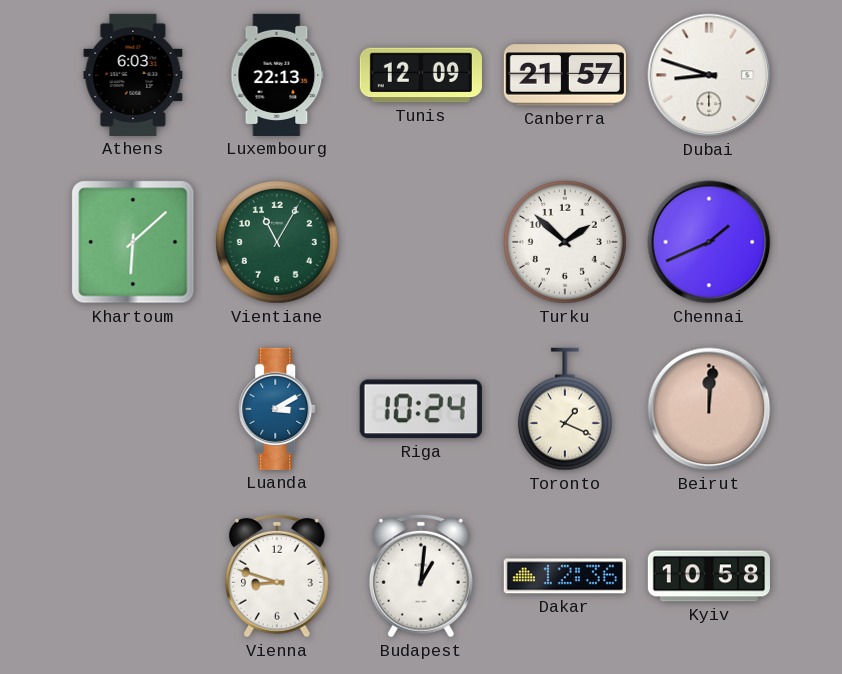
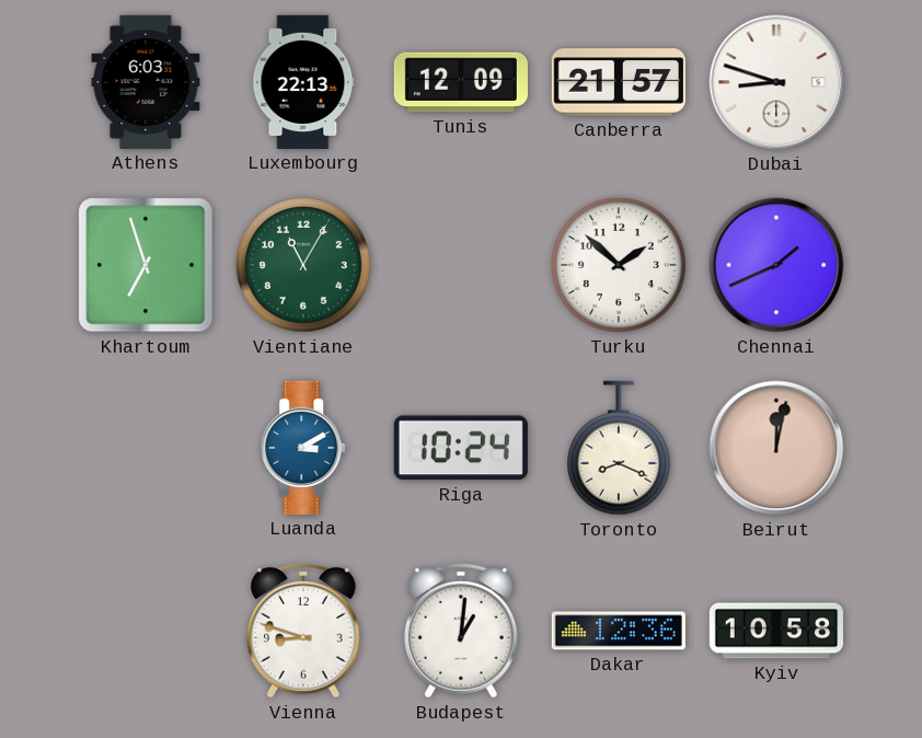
Khartoum: 6:08 -> 6:57 (146, 265)
Toronto: 1:19 -> 8:19 (619, 448)
Beirut: 12:01 -> 12:02 (776, 448)
